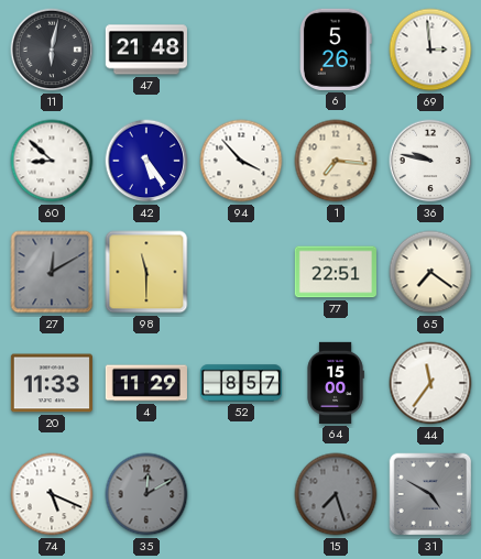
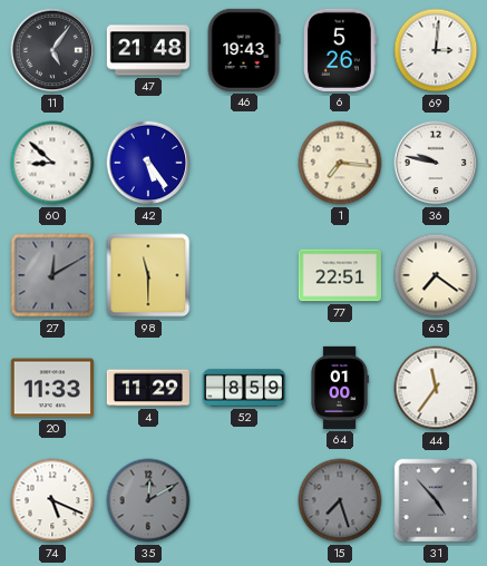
11: 6:02 -> 5:06 (52, 50)
46: none -> 19:43 (244, 50)
69: 2:59 -> 3:01 (436, 50)
94: 3:53 -> none (241, 161)
52: 8:57 -> 8:59 (243, 388)
64: 15:00 -> 01:00 (340, 388)
31: 4:50 -> 4:53 (436, 500)
